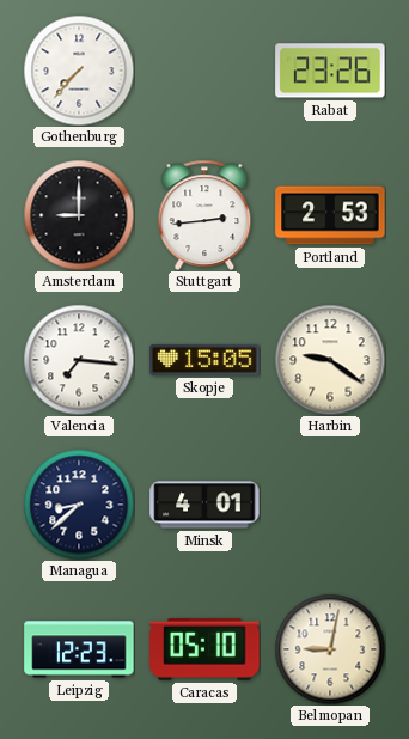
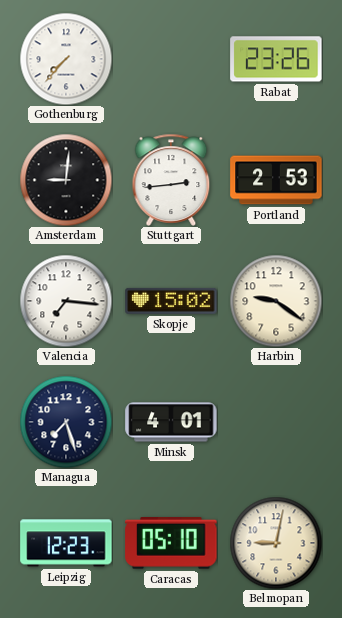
Amsterdam: 9:00 -> 9:01 (66, 180)
Skopje: 15:05 -> 15:02 (171, 301)
Managua: 8:38 -> 7:27 (66, 422)
